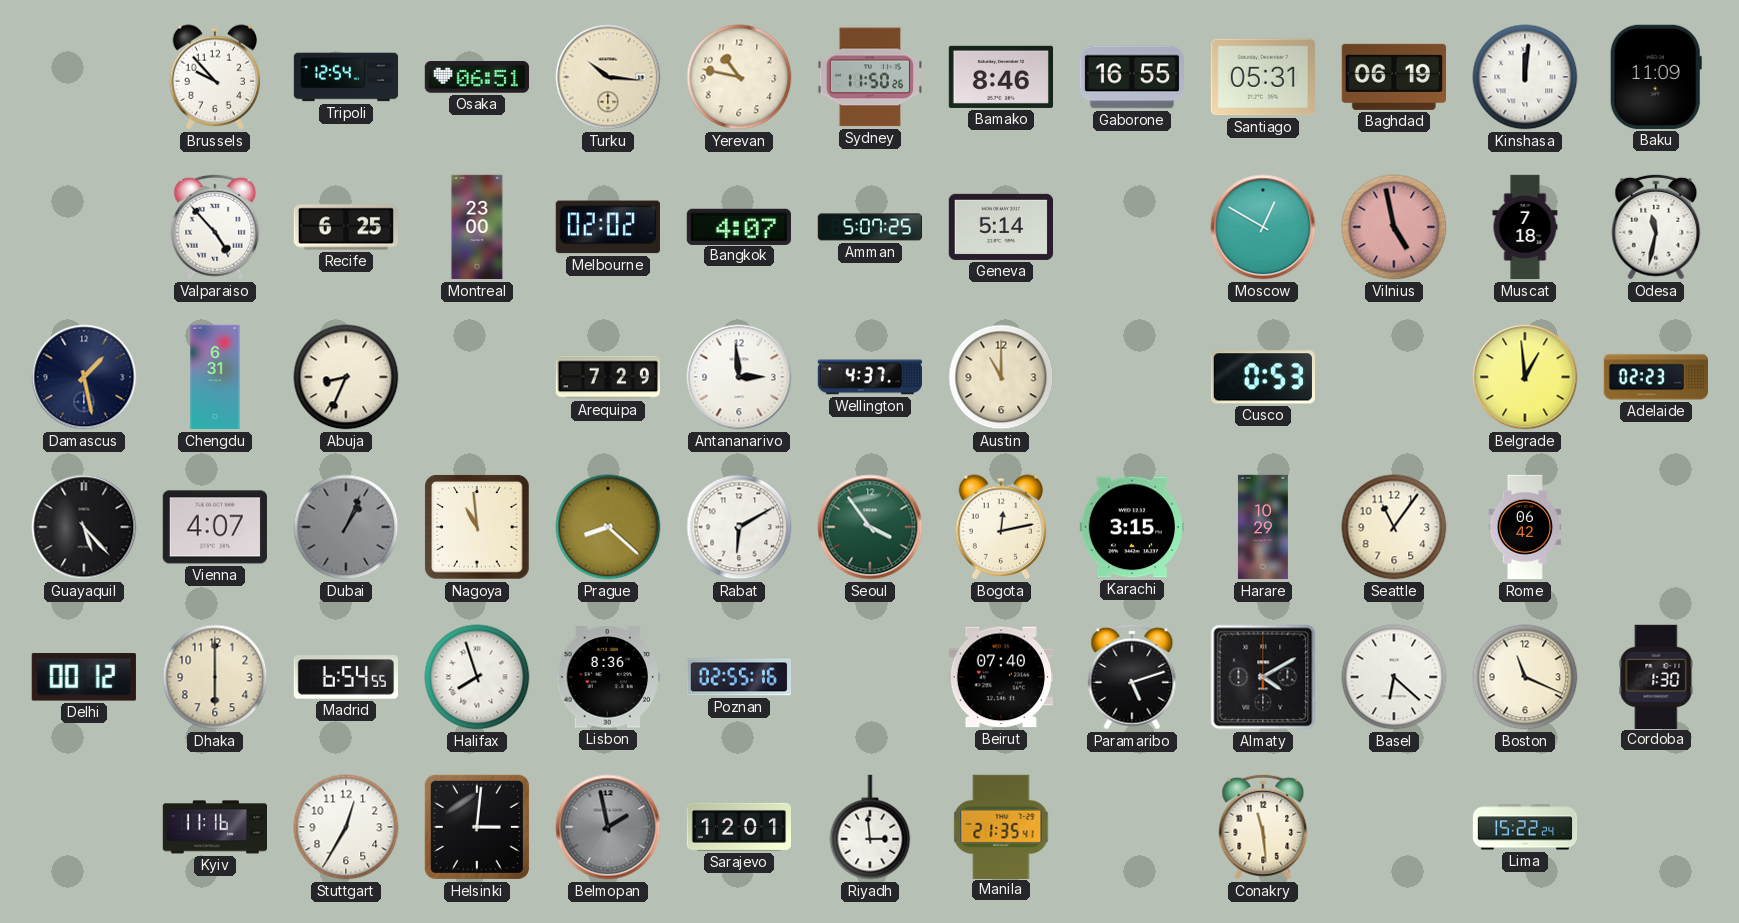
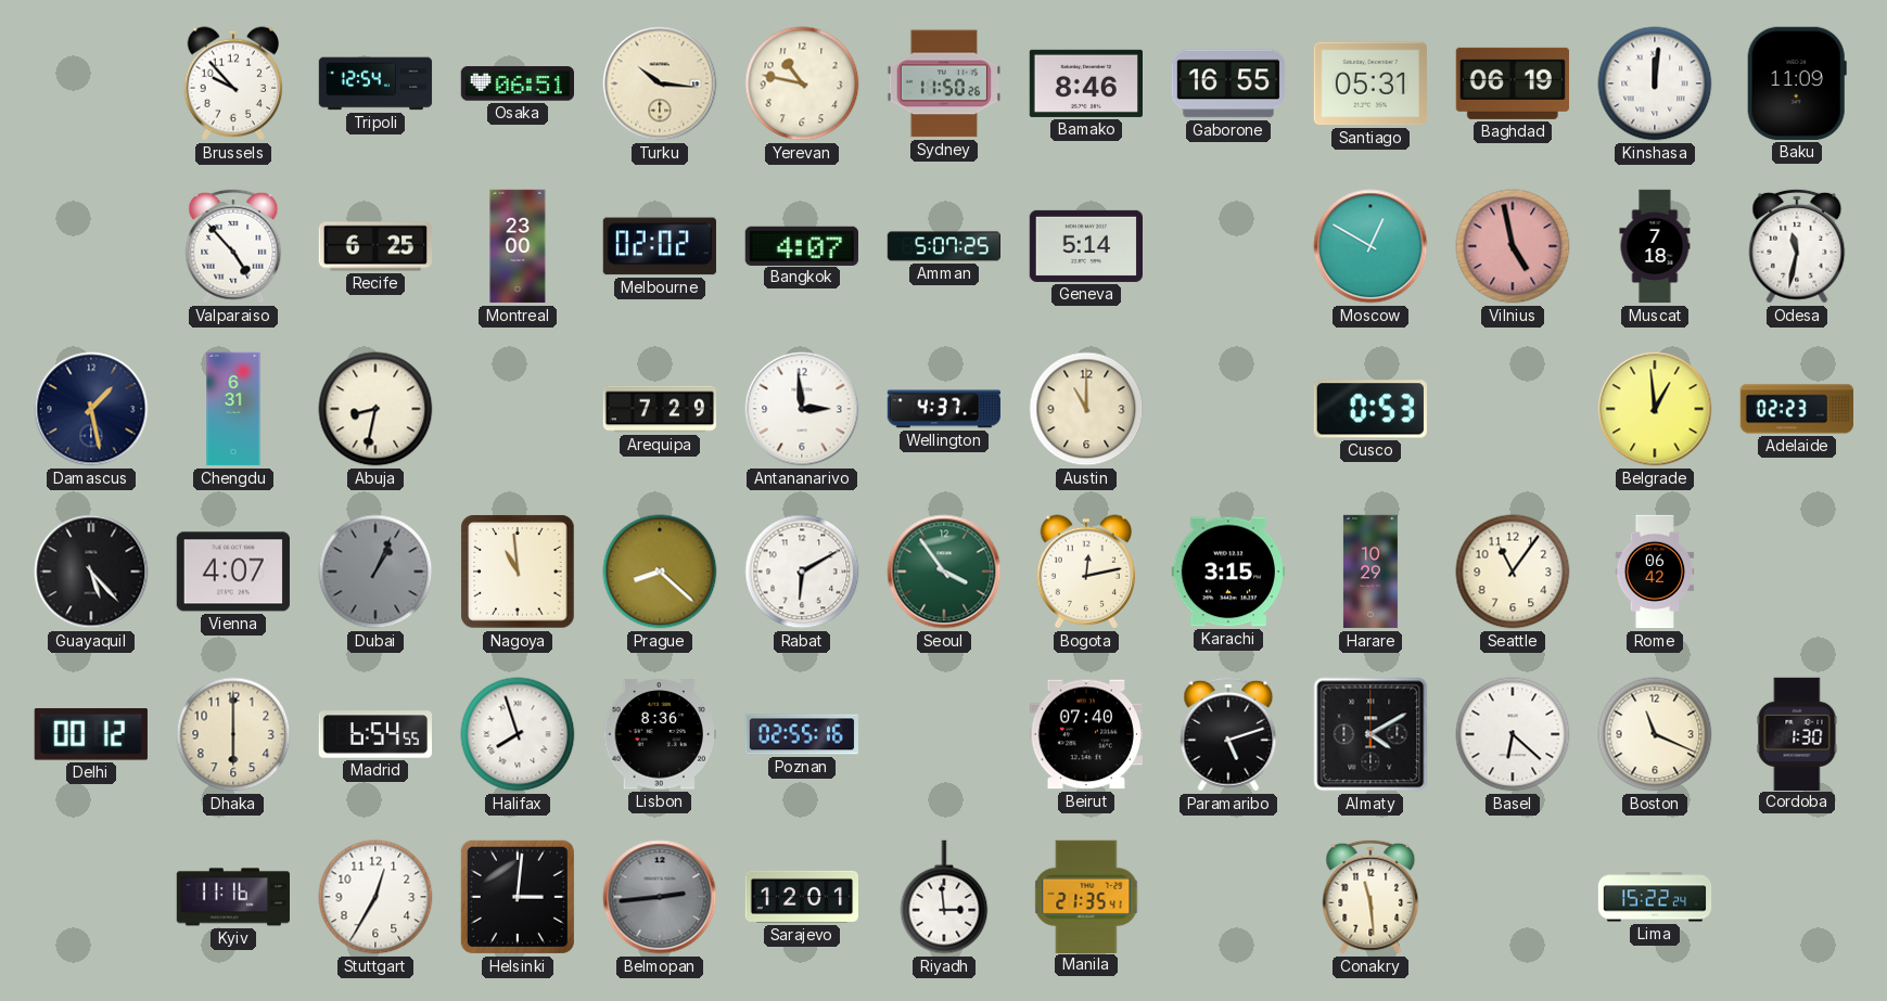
Abuja: 8:34 -> 8:32 (375, 409)
Belmopan: 1:58 -> 2:44 (660, 897)
